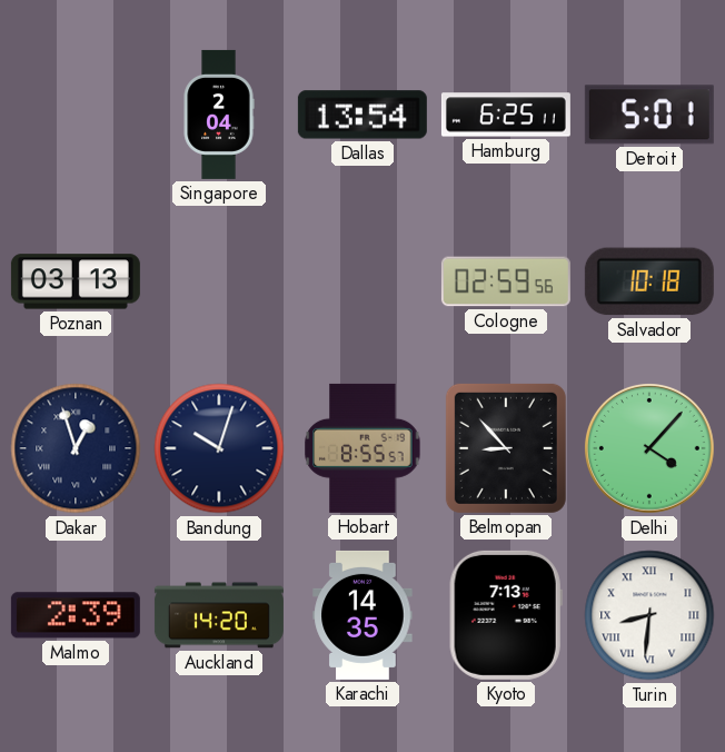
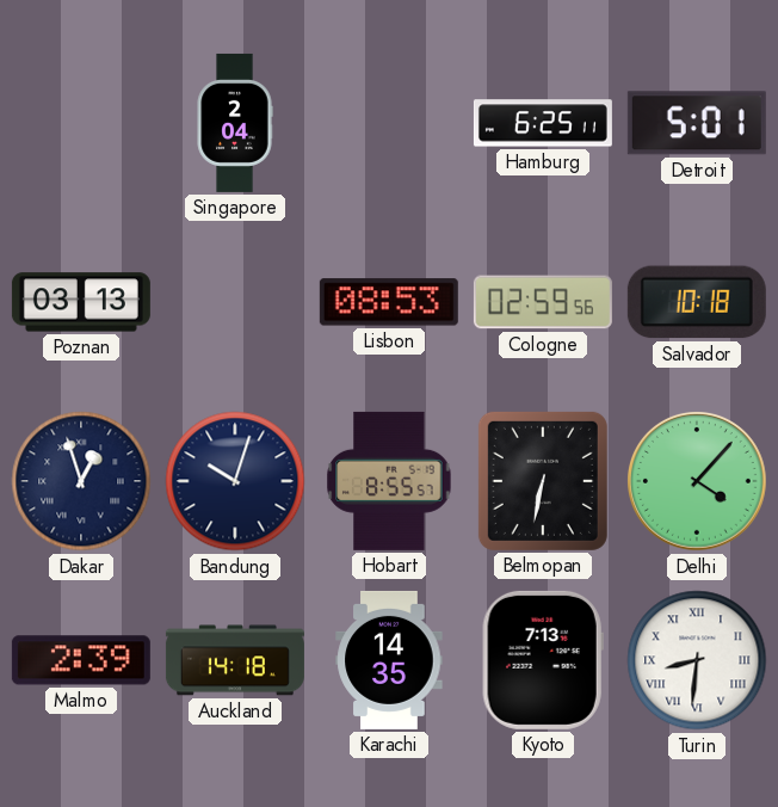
Dallas: 13:54 -> none (362, 115)
Lisbon: none -> 08:53 (389, 302)
Belmopan: 8:53 -> 6:32 (543, 481)
Auckland: 14:20 -> 14:18 (235, 660)
